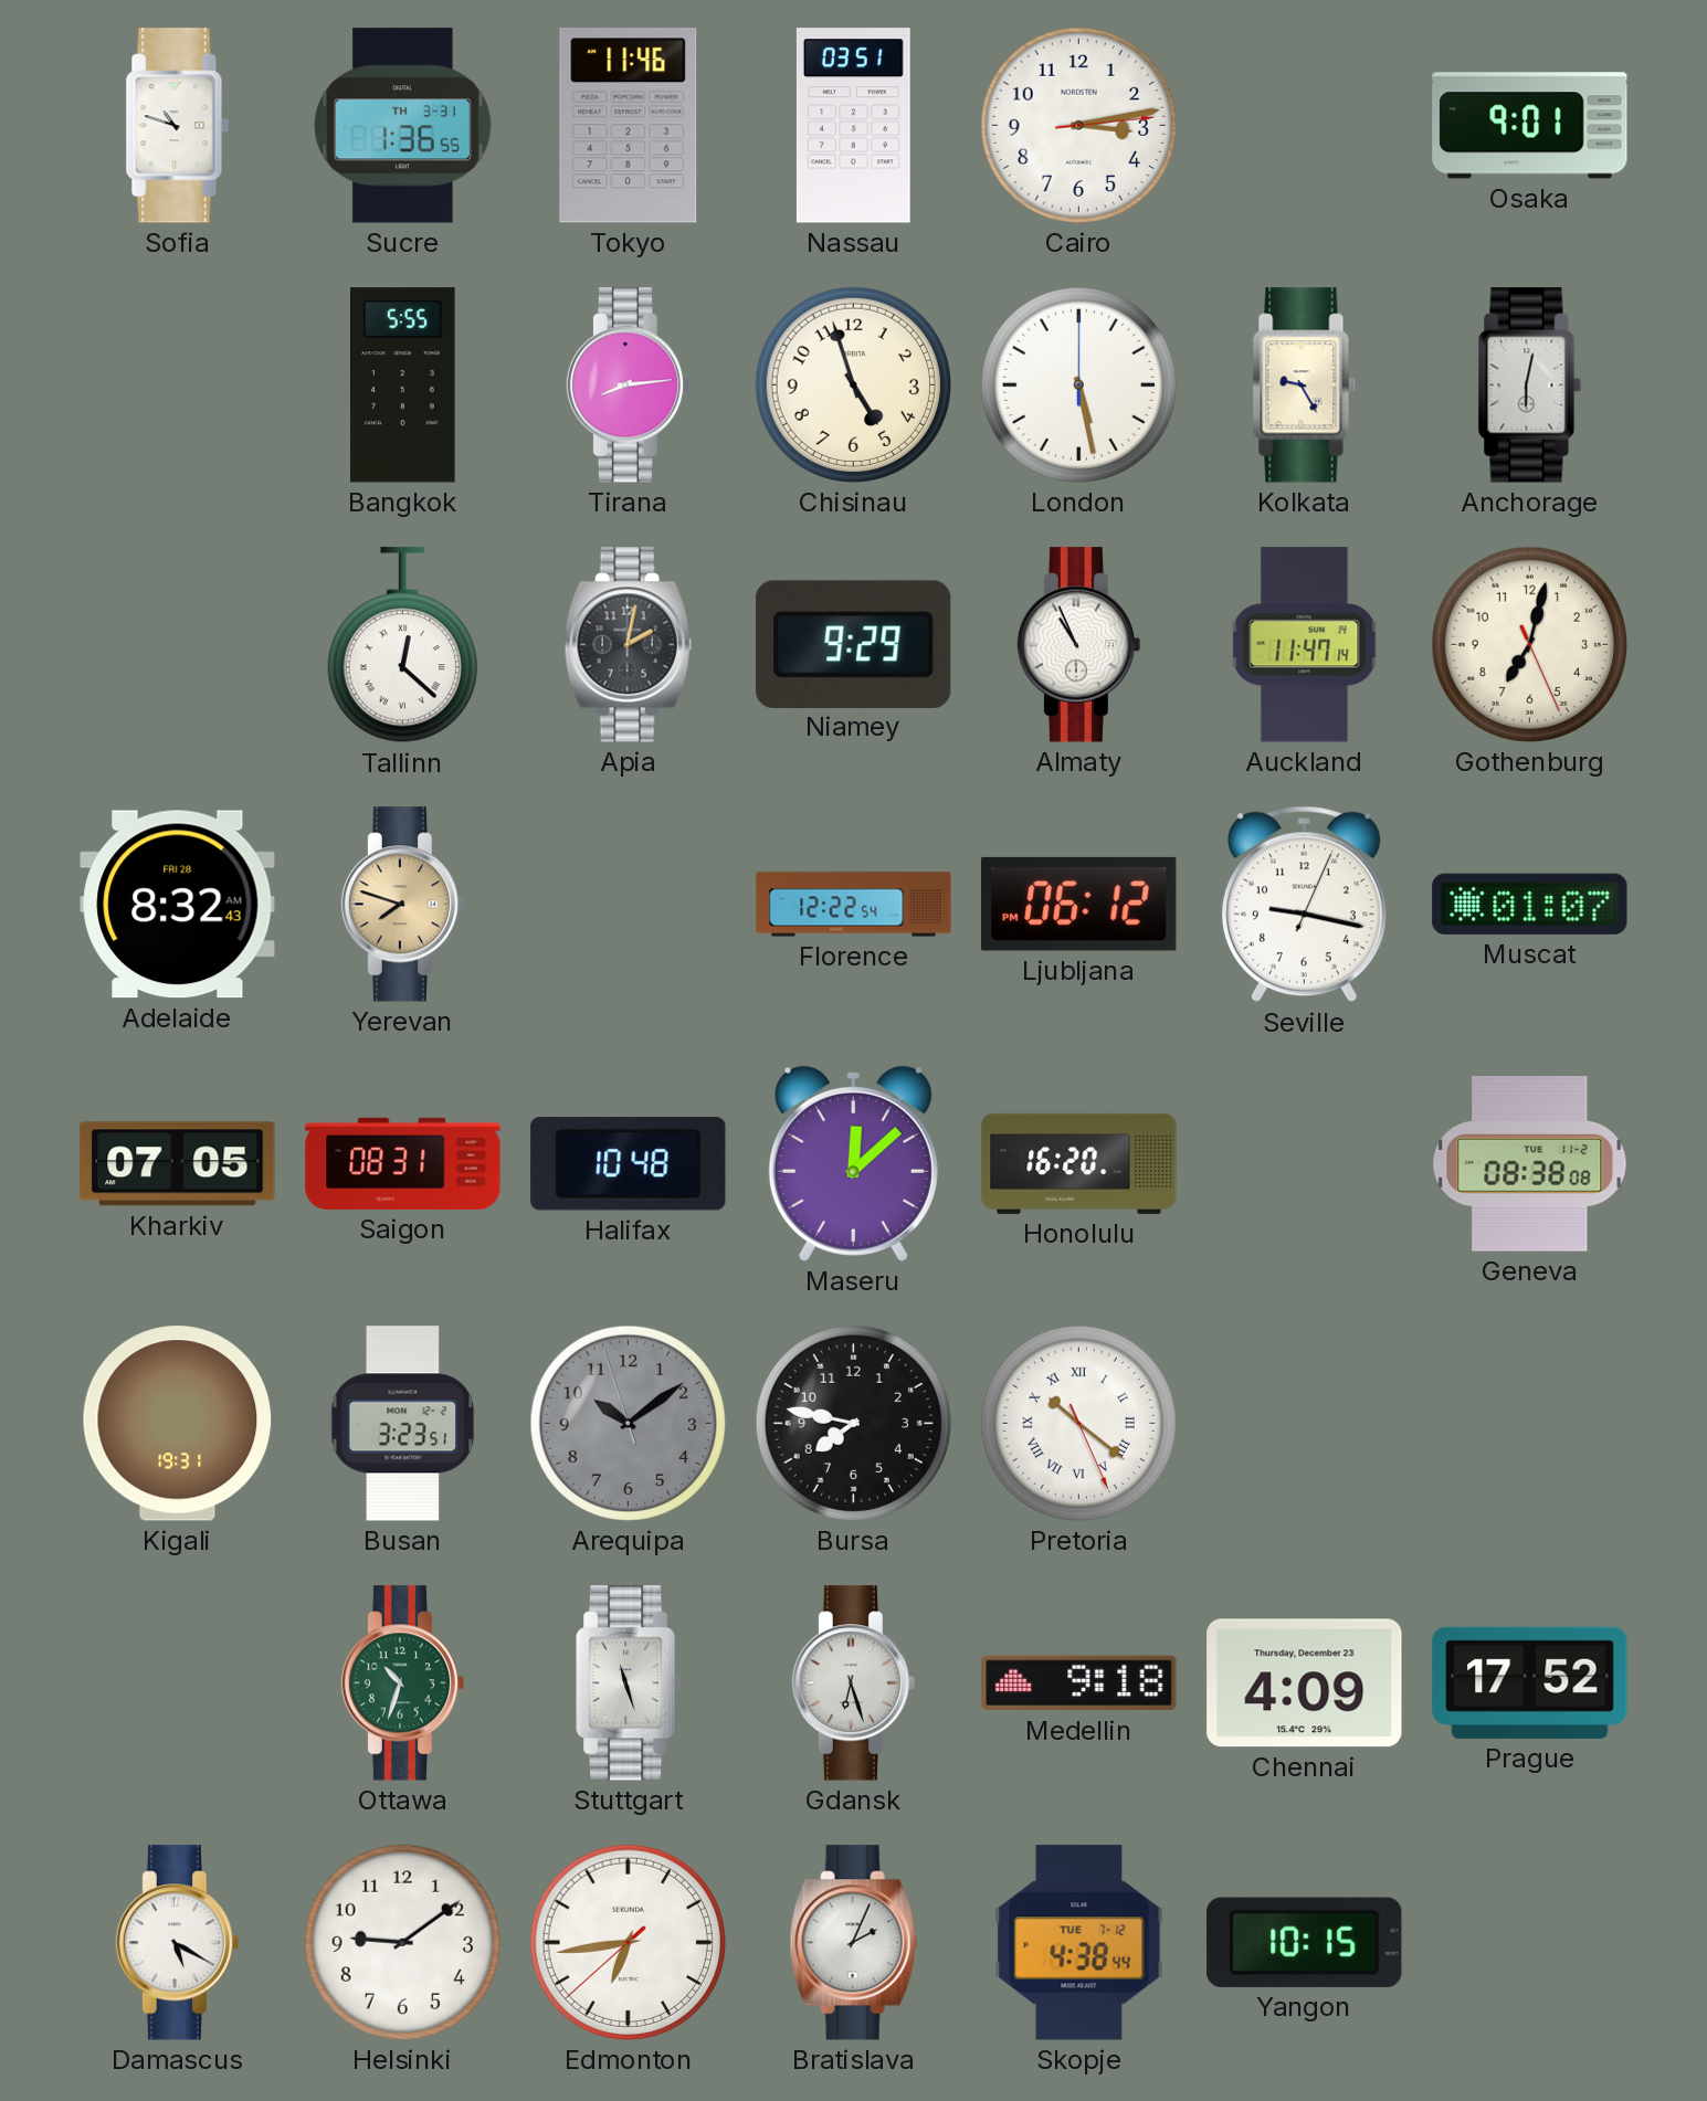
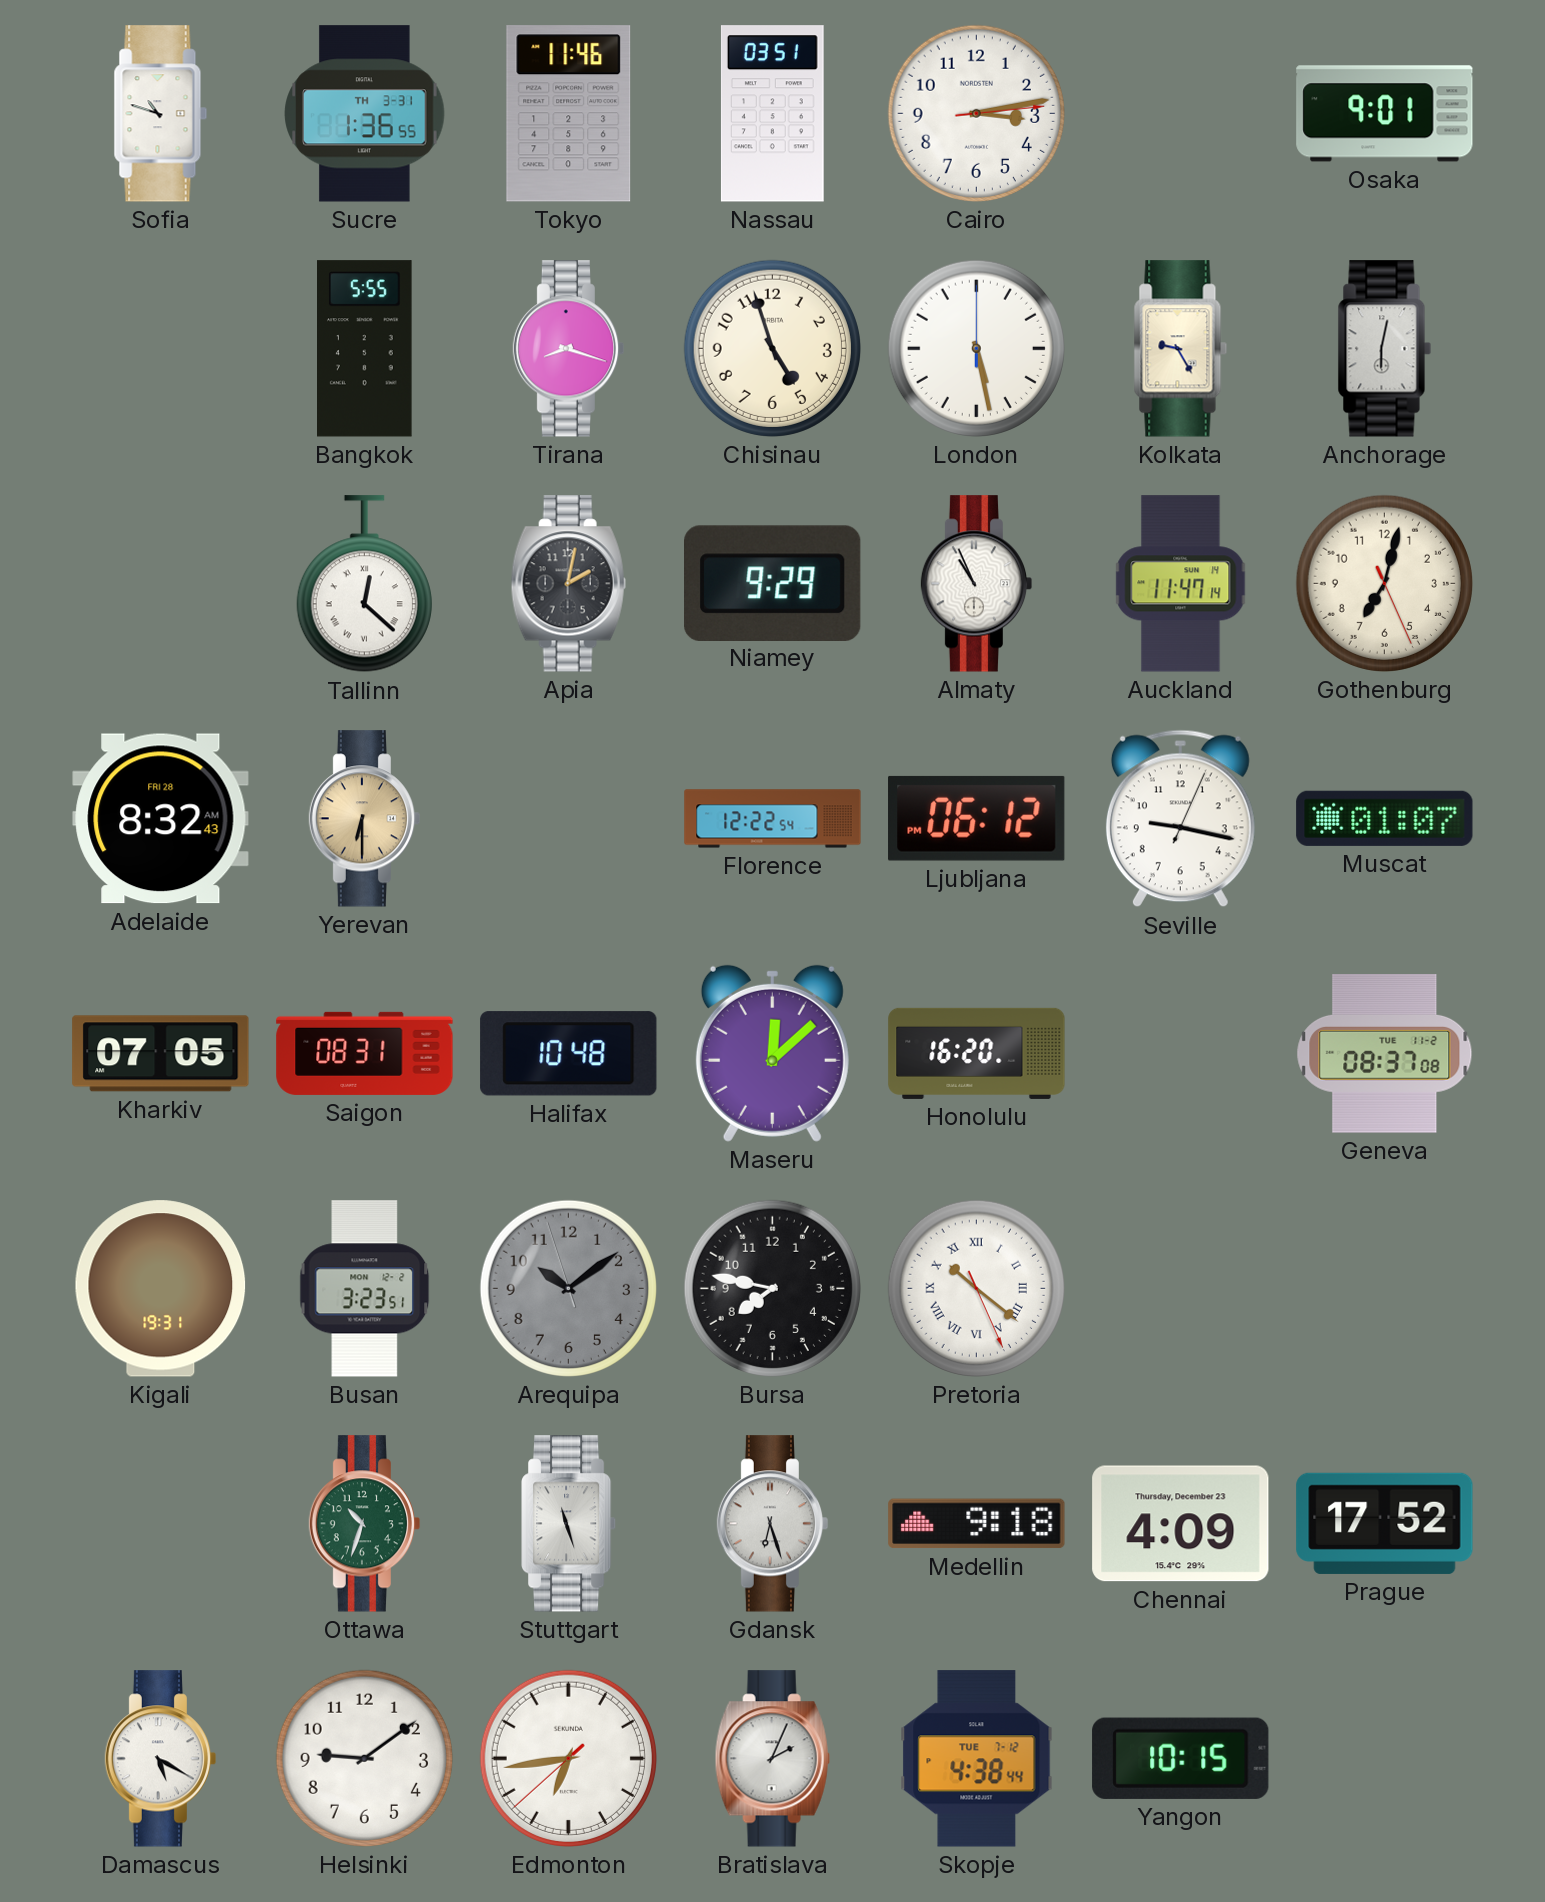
Tirana: 8:14 -> 8:18 (569, 349)
Yerevan: 7:48 -> 6:30 (365, 819)
Geneva: 08:38 -> 08:37 (1385, 1054)
